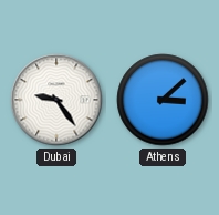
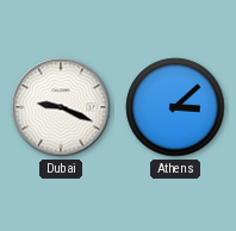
Dubai: 9:24 -> 9:19 (61, 107)
